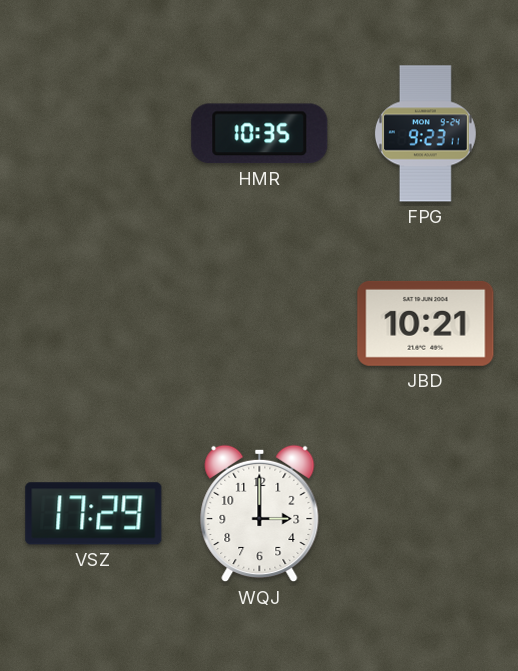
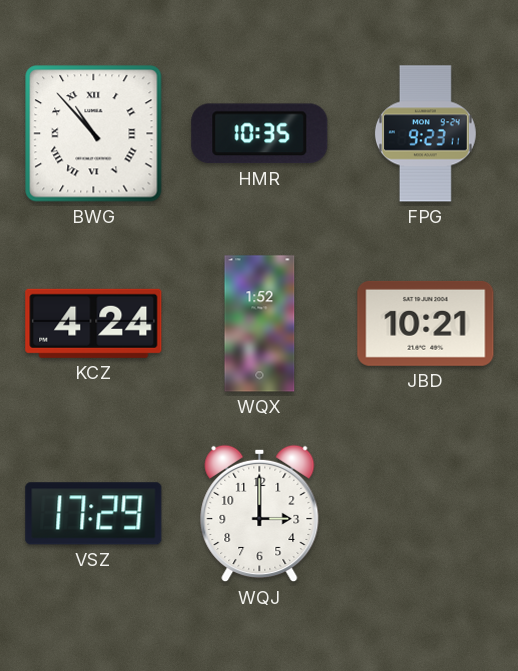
BWG: none -> 10:53 (94, 134)
KCZ: none -> 4:24 (94, 323)
WQX: none -> 1:52 (260, 324)
